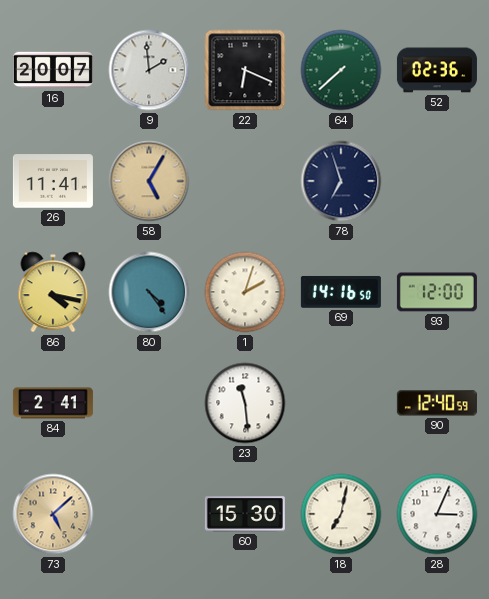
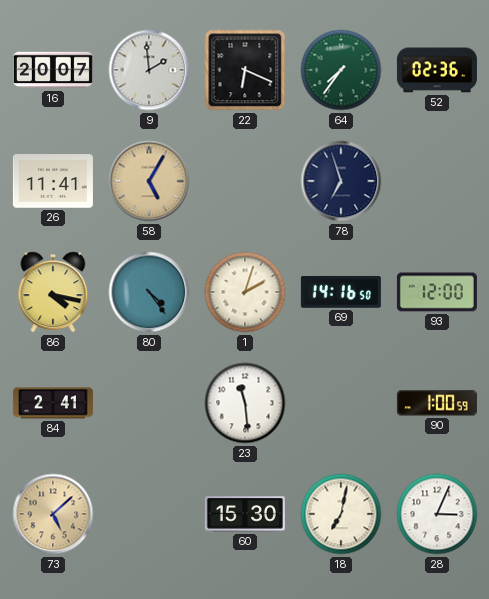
64: 7:38 -> 7:36 (341, 70)
90: 12:40 -> 1:00 (437, 403)
